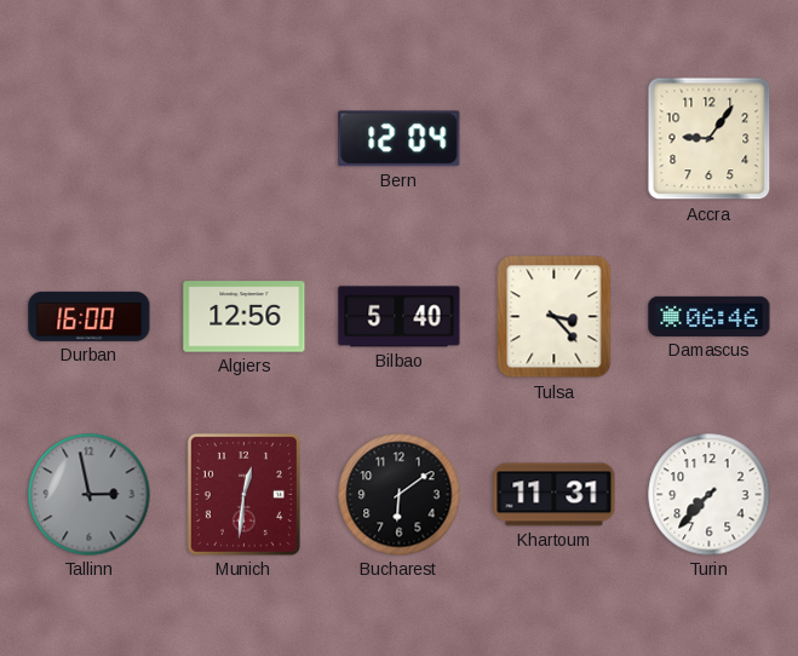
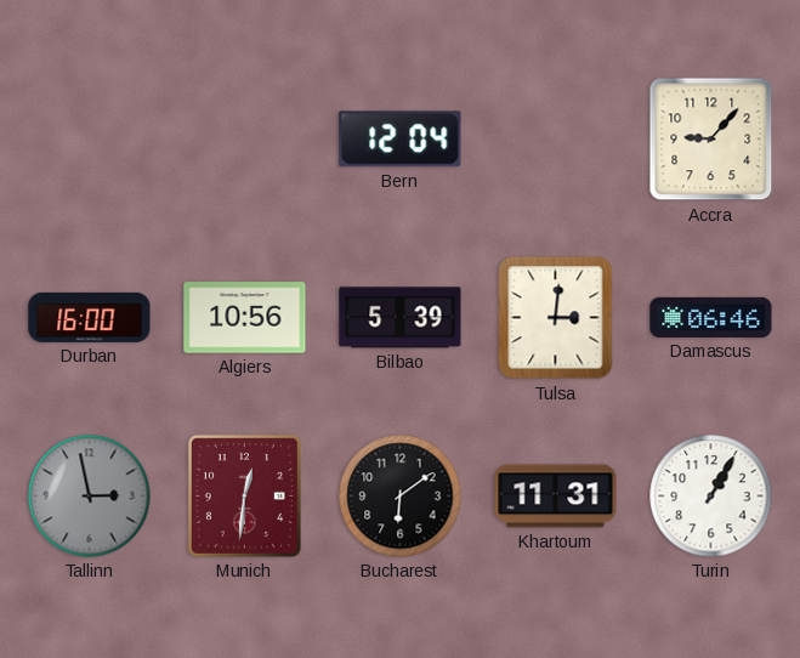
Accra: 9:06 -> 9:07 (711, 140)
Algiers: 12:56 -> 10:56 (245, 318)
Bilbao: 5:40 -> 5:39 (401, 318)
Tulsa: 3:23 -> 3:01 (556, 318)
Turin: 7:37 -> 1:05 (711, 497)
